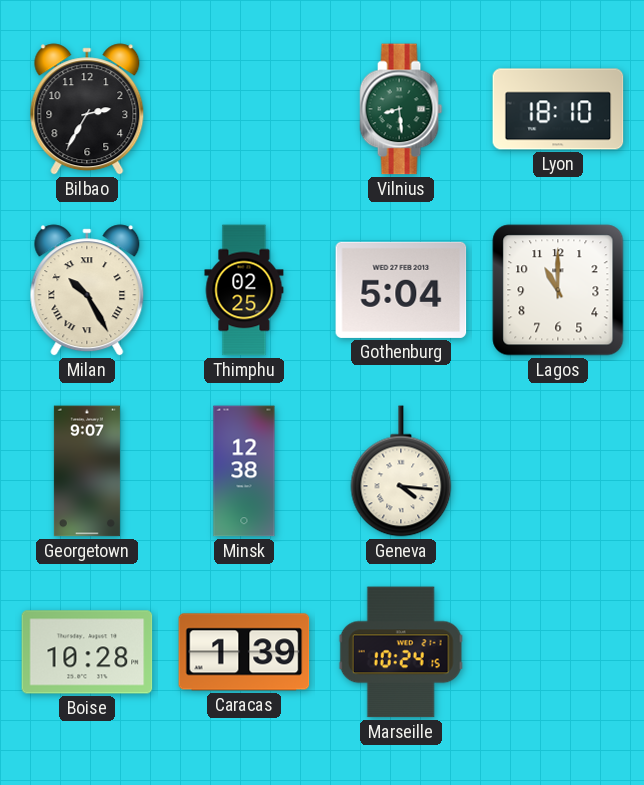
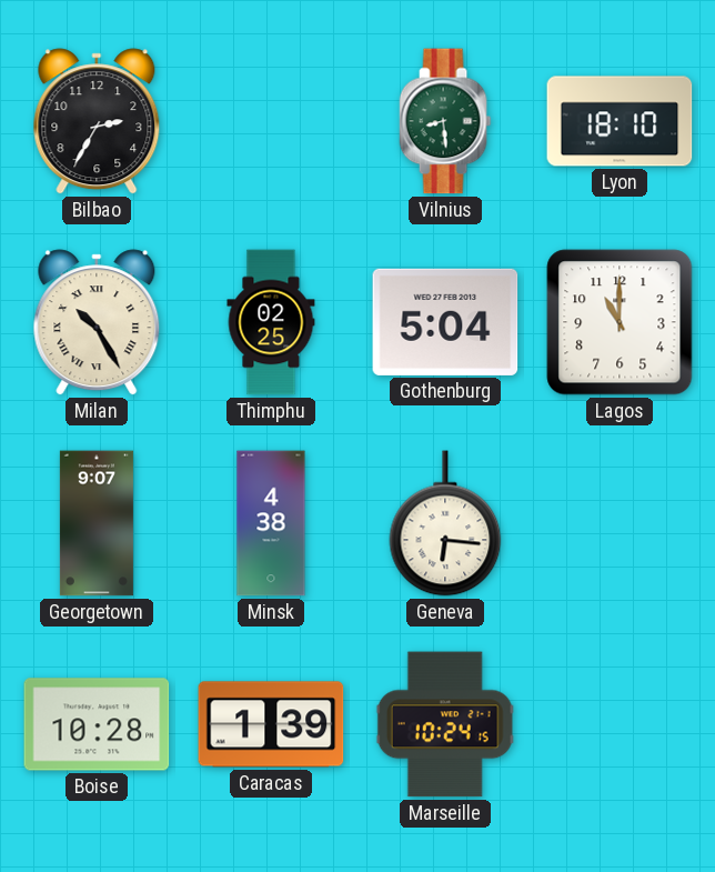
Minsk: 12:38 -> 4:38 (271, 523)
Geneva: 4:16 -> 6:16 (445, 523)
